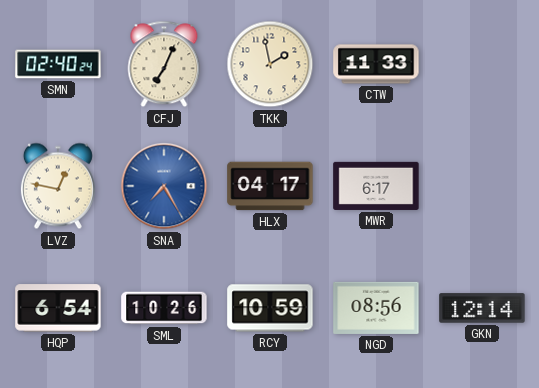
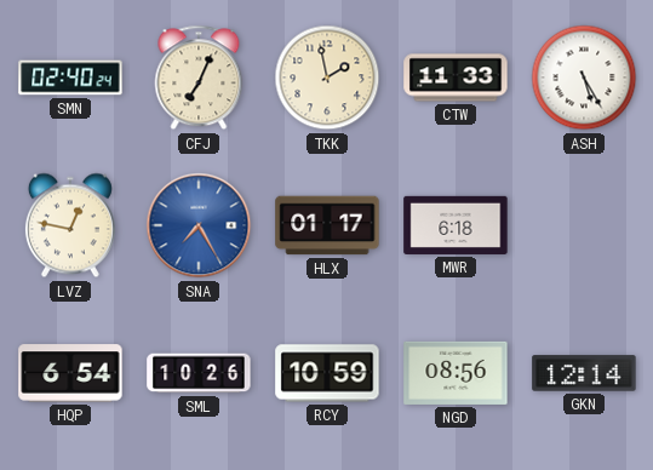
ASH: none -> 5:25 (584, 78)
HLX: 04:17 -> 01:17 (327, 225)
MWR: 6:17 -> 6:18 (456, 225)
